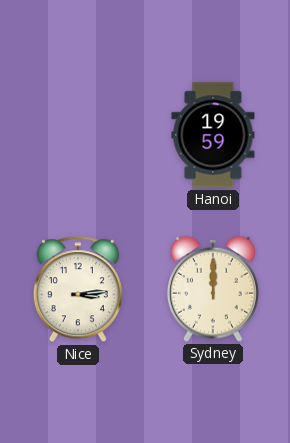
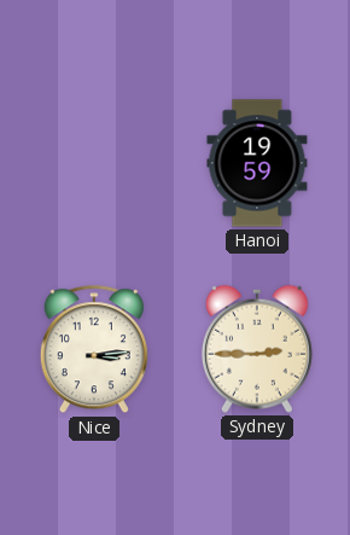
Sydney: 12:00 -> 2:45 (257, 349)
